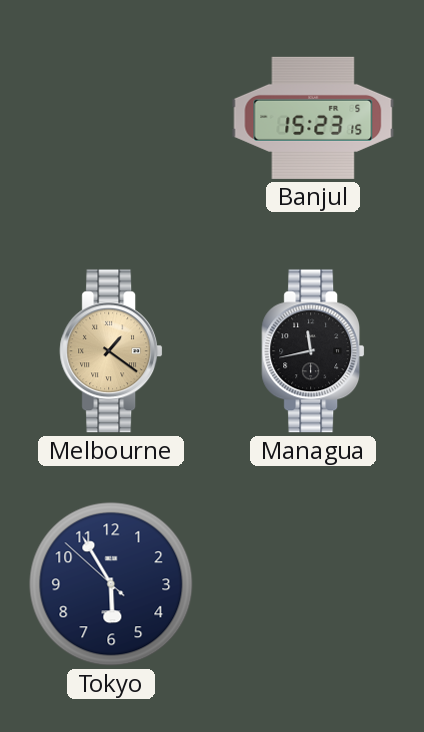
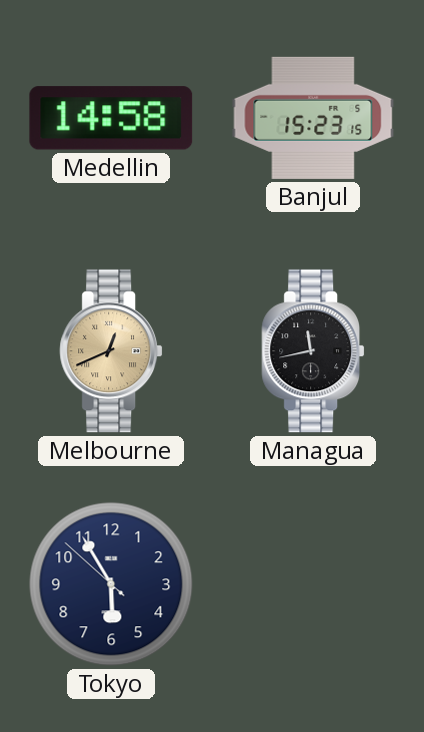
Medellin: none -> 14:58 (111, 118)
Melbourne: 1:21 -> 12:41 (111, 351)
